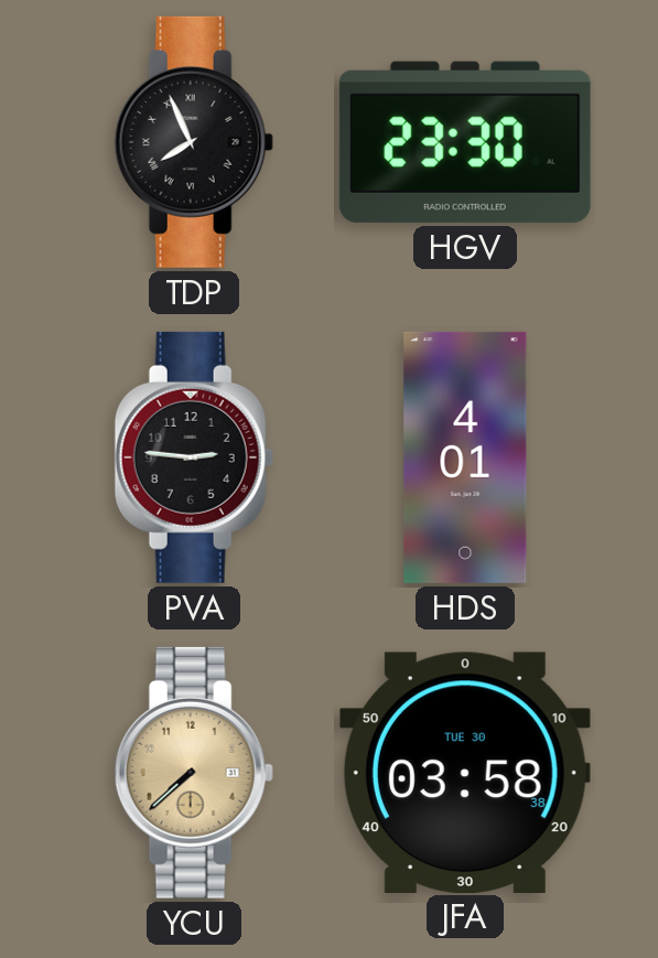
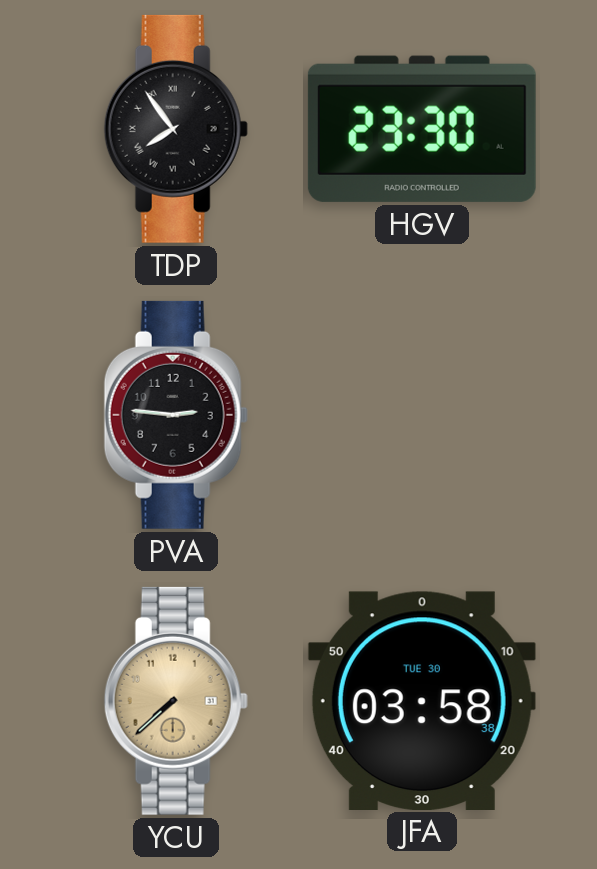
TDP: 7:56 -> 7:54 (176, 129)
HDS: 4:01 -> none (465, 458)
